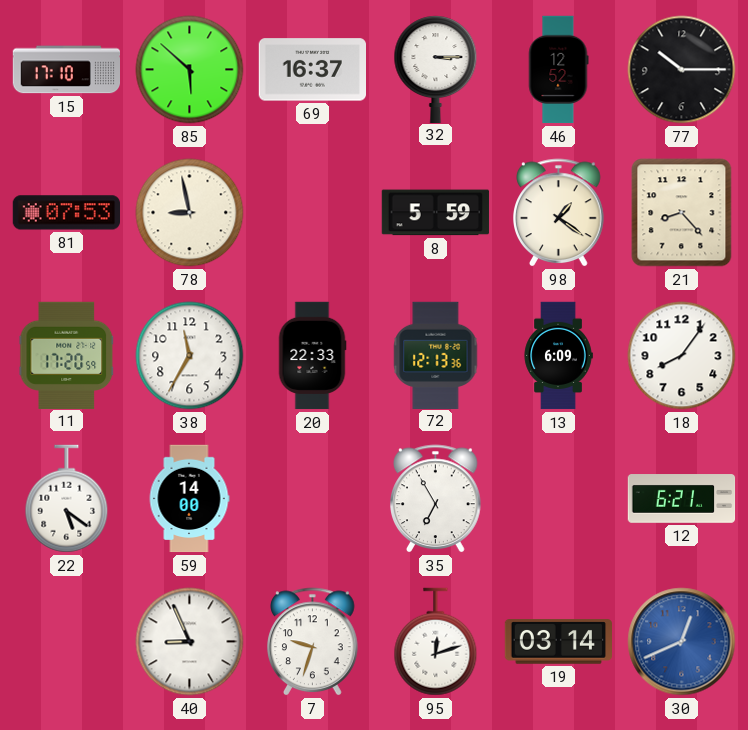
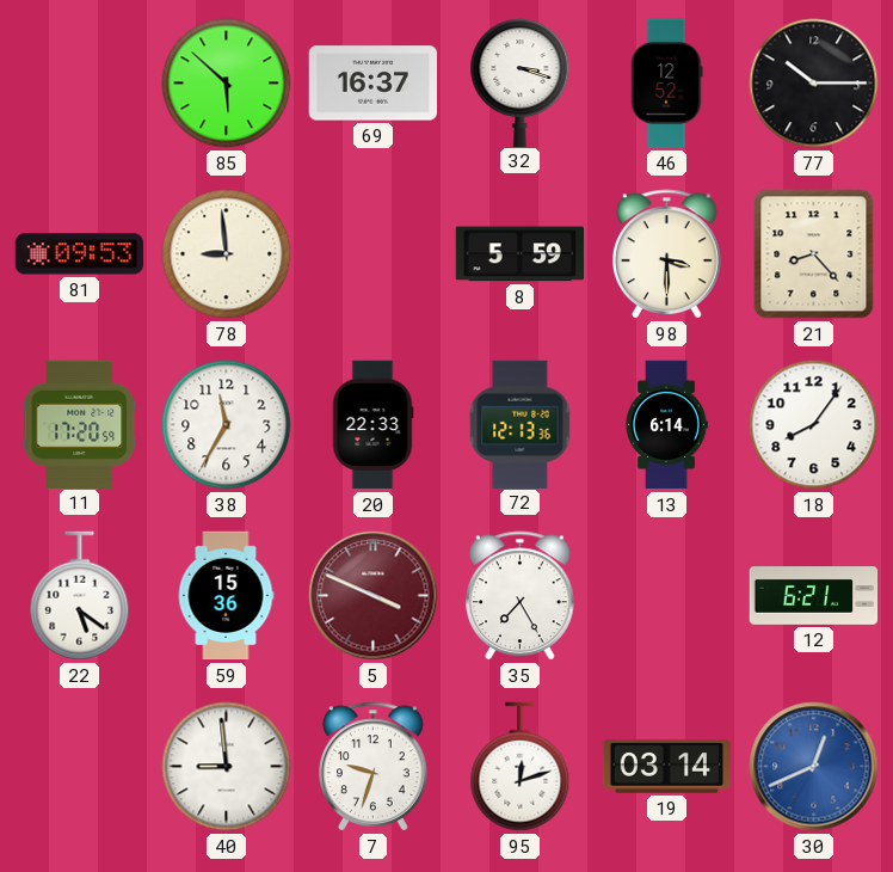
15: 17:10 -> none (66, 70)
32: 3:15 -> 3:18 (521, 82)
81: 07:53 -> 09:53 (79, 254)
78: 8:58 -> 8:59 (227, 254)
98: 1:21 -> 3:30 (667, 254)
13: 6:09 -> 6:14 (666, 425)
59: 14:00 -> 15:36 (226, 596)
5: none -> 3:49 (374, 596)
35: 6:55 -> 7:25 (521, 596)
40: 8:56 -> 8:59 (227, 767)
